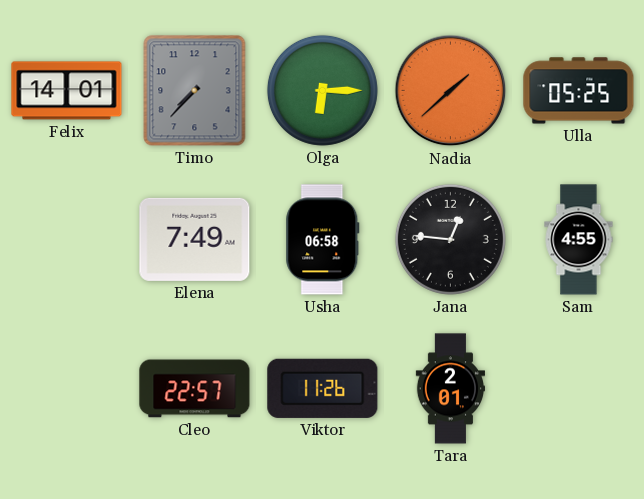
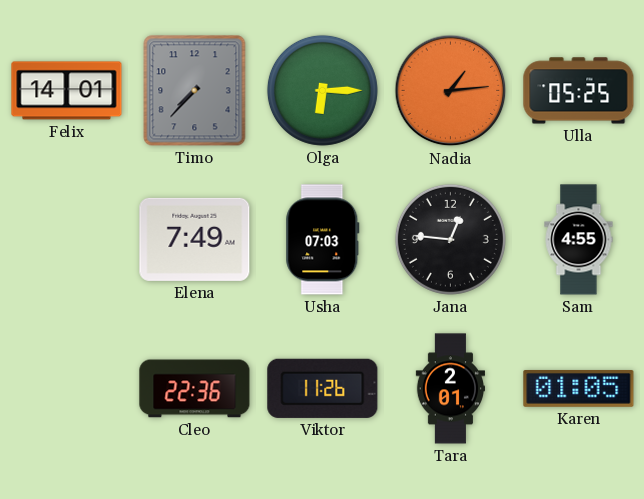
Nadia: 1:38 -> 1:14 (451, 91)
Usha: 06:58 -> 07:03 (323, 240)
Cleo: 22:57 -> 22:36 (195, 389)
Karen: none -> 01:05 (579, 389)
